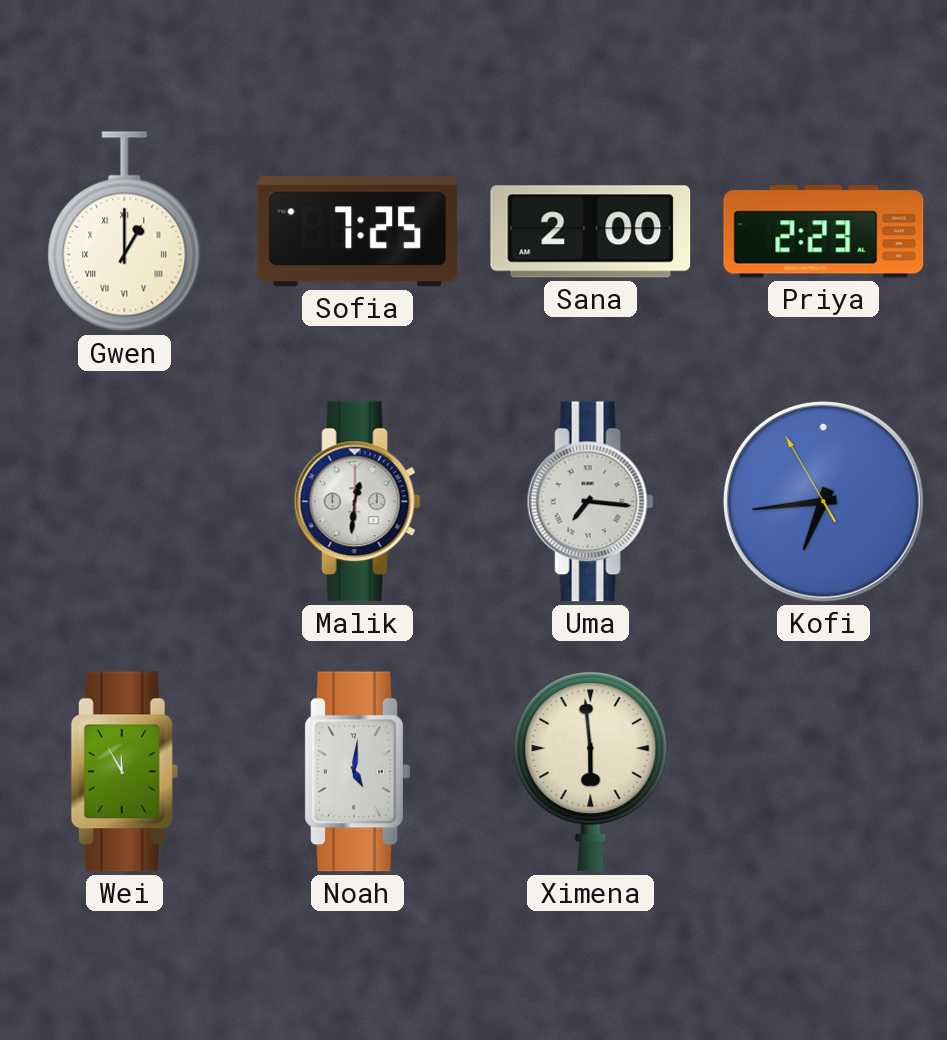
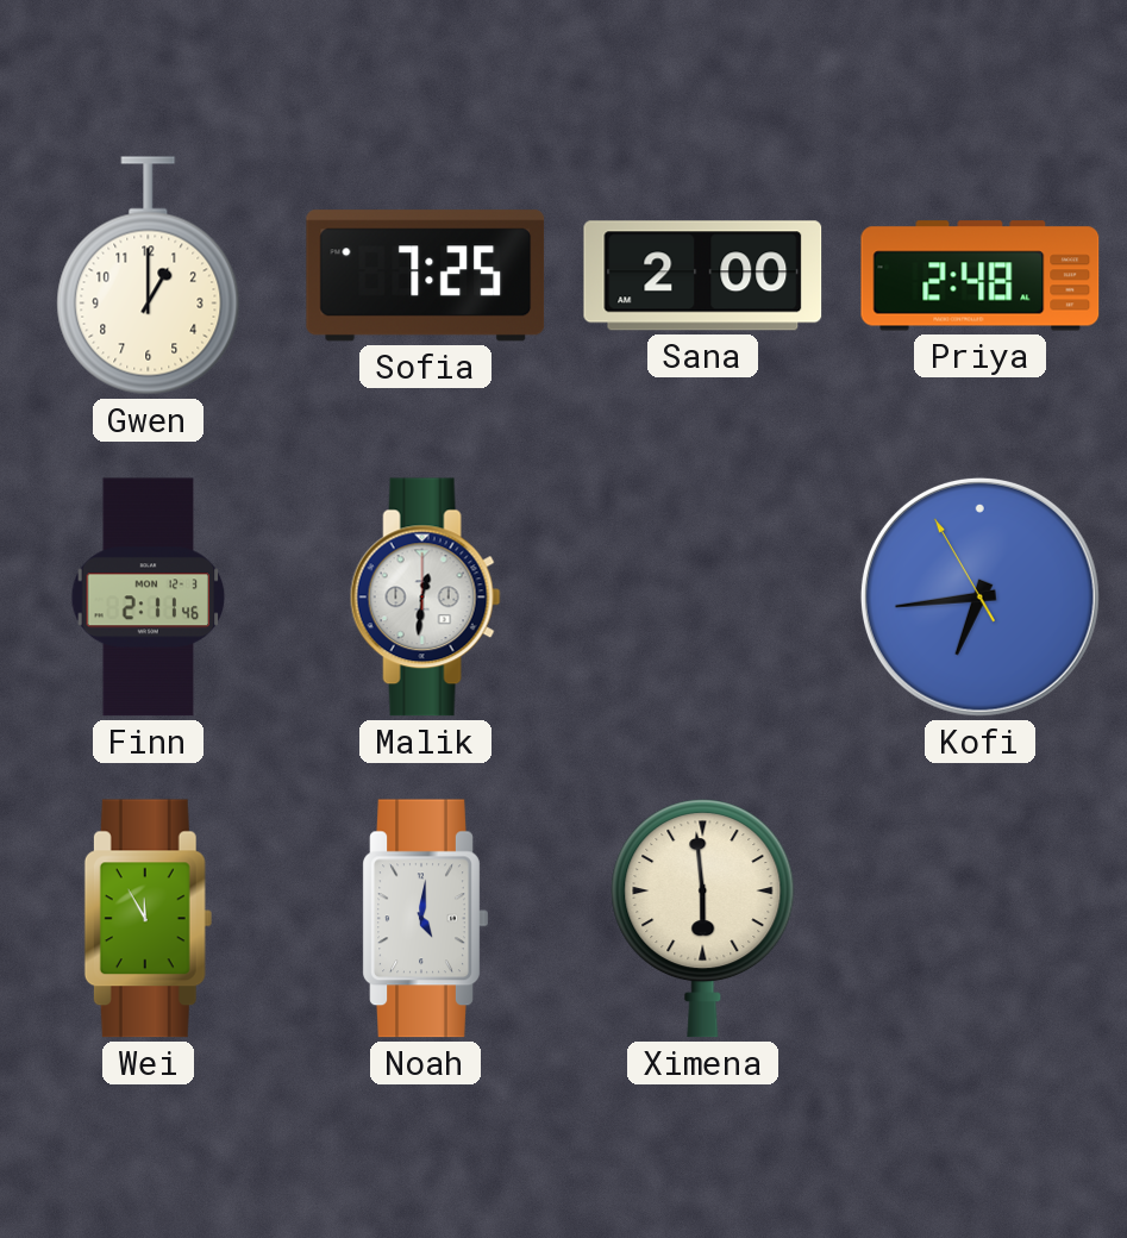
Gwen numerals: Roman -> Arabic (149, 276)
Priya: 2:23 -> 2:48 (981, 276)
Finn: none -> 2:11 (149, 598)
Uma: 7:16 -> none (590, 502)
